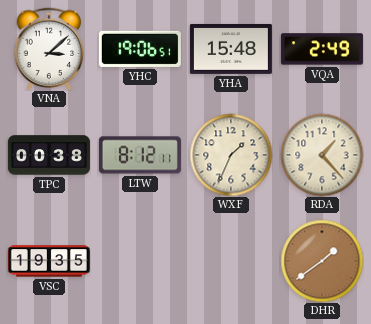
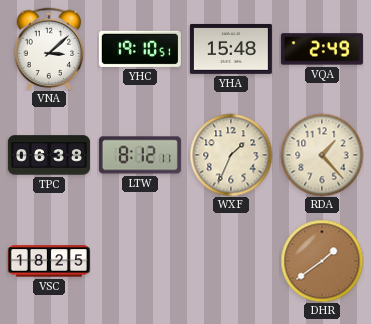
YHC: 19:06 -> 19:10 (140, 49)
TPC: 00:38 -> 06:38 (49, 155)
VSC: 19:35 -> 18:25 (49, 261)
